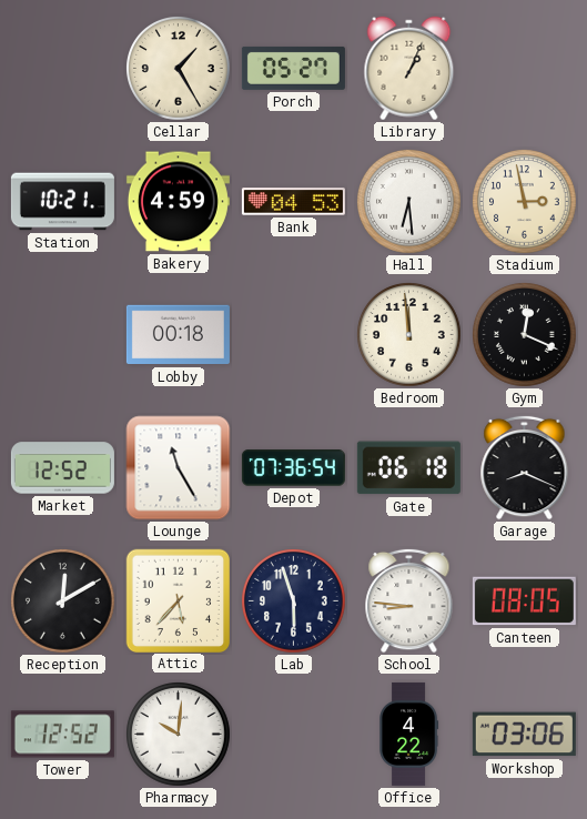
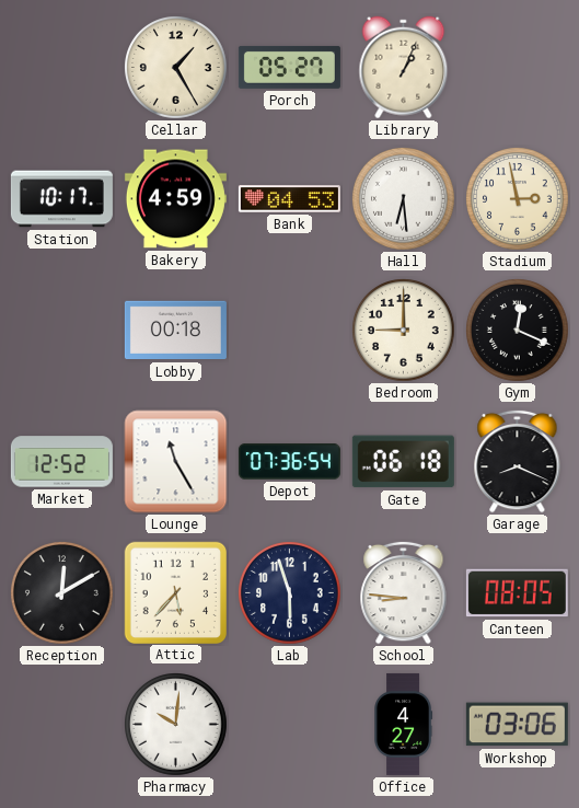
Station: 10:21 -> 10:17 (61, 199)
Bedroom: 11:59 -> 9:00 (404, 331)
Tower: 12:52 -> none (62, 735)
Office: 4:22 -> 4:27 (404, 724)
